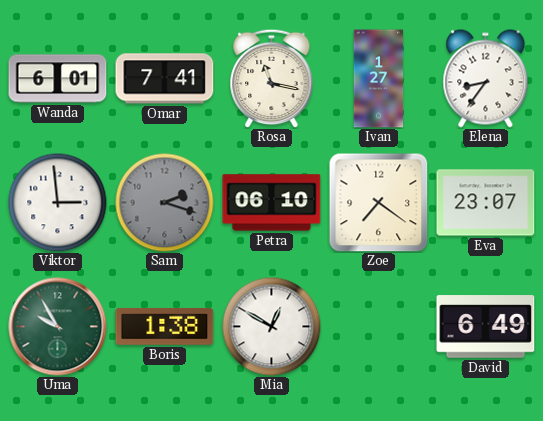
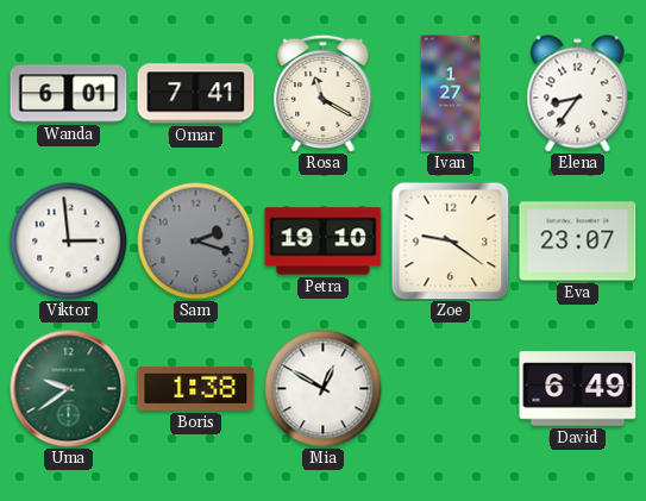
Rosa: 11:17 -> 11:20 (324, 93)
Petra: 06:10 -> 19:10 (324, 242)
Zoe: 7:21 -> 9:21 (450, 240)
Uma: 9:55 -> 9:39 (69, 389)
